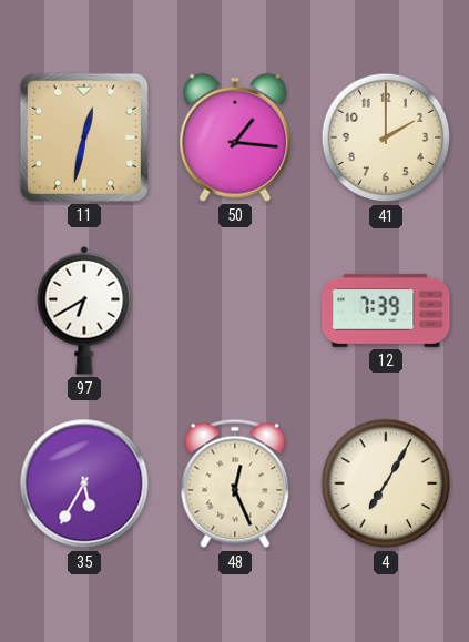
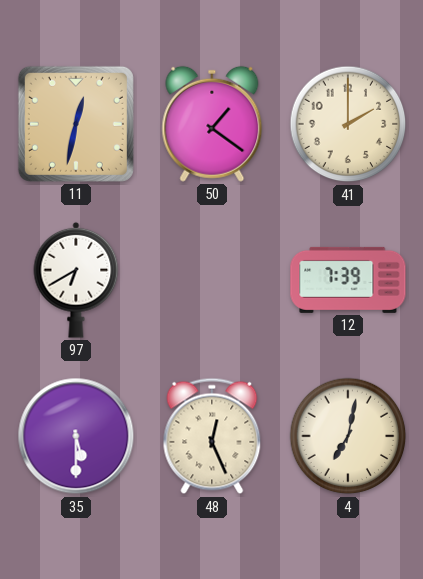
50: 1:16 -> 1:21 (212, 124)
35: 5:35 -> 5:30 (76, 436)
4: 7:05 -> 7:02 (348, 436)
